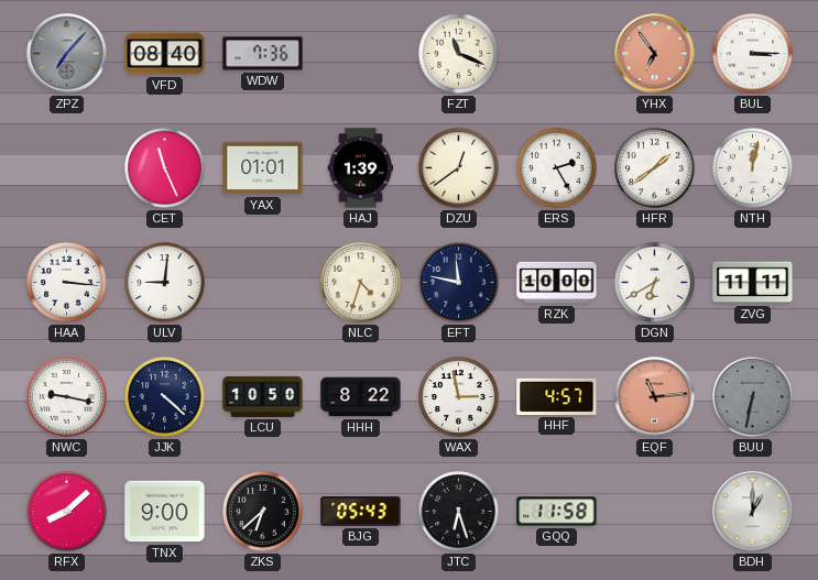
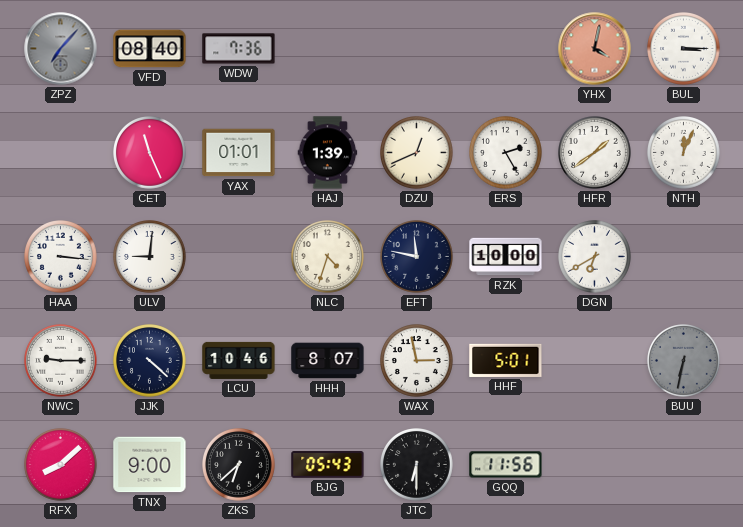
FZT: 11:19 -> none (459, 54)
YHX: 6:54 -> 4:02 (595, 49)
DZU: 12:39 -> 12:41 (417, 153)
NTH: 12:02 -> 12:04 (684, 153)
ZVG: 11:11 -> none (753, 283)
NWC: 9:17 -> 9:15 (61, 361)
LCU: 10:50 -> 10:46 (239, 360)
HHH: 8:22 -> 8:07 (328, 361)
HHF: 4:57 -> 5:01 (506, 360)
EQF: 11:14 -> none (655, 397)
JTC: 6:27 -> 6:30 (417, 465)
GQQ: 11:58 -> 11:56 (506, 465)
BDH: 1:00 -> none (753, 512)
